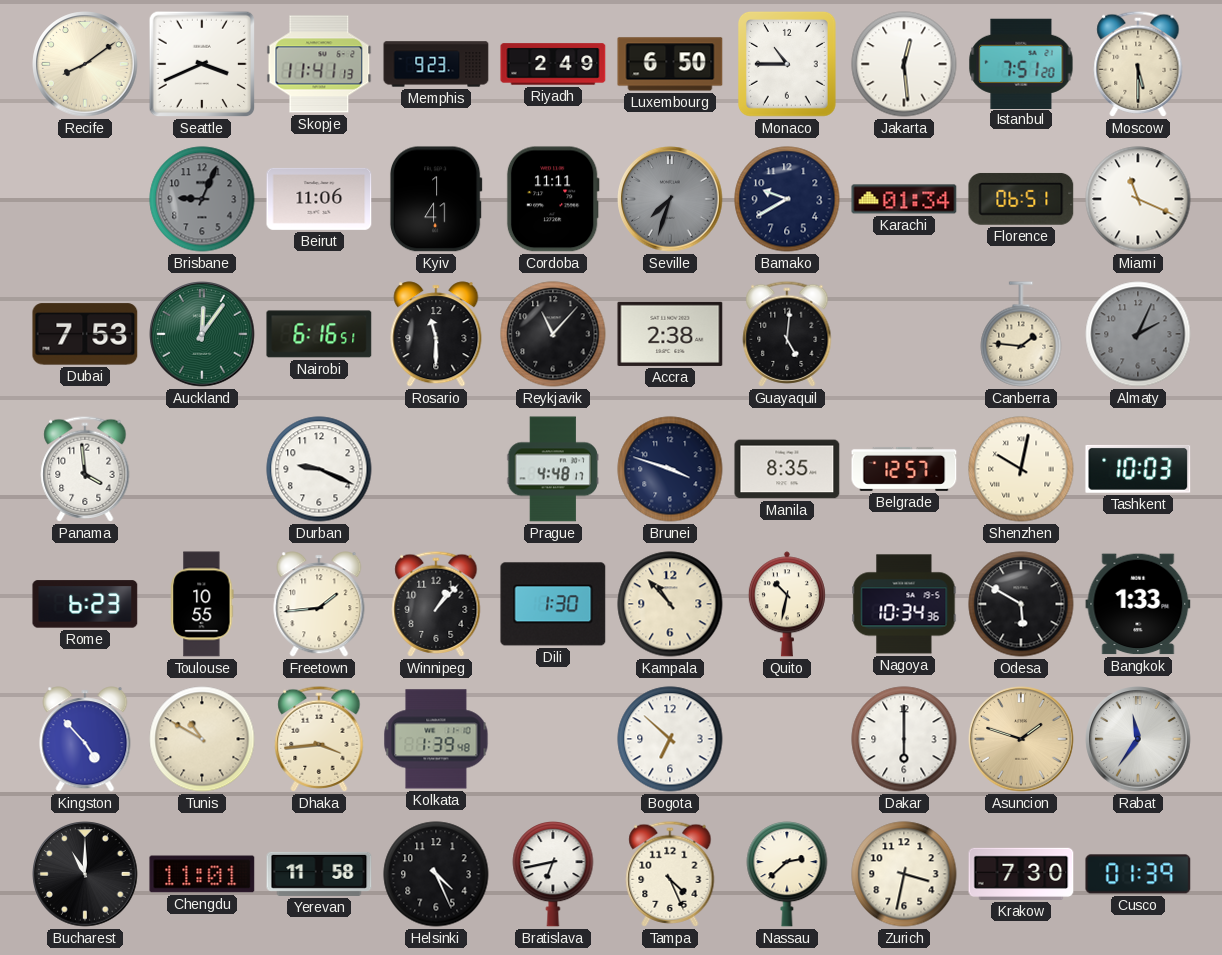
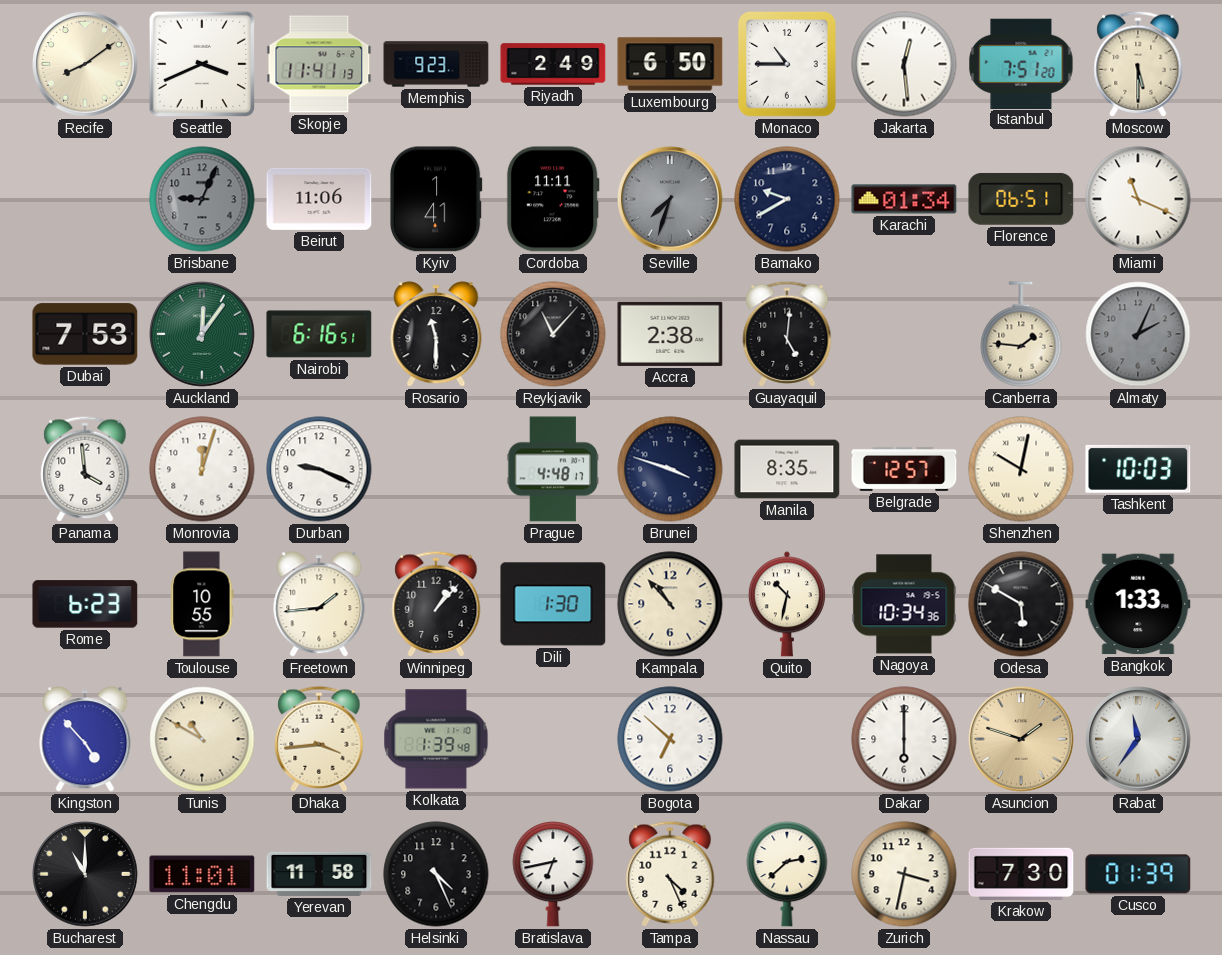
Monrovia: none -> 12:03 (202, 469)
